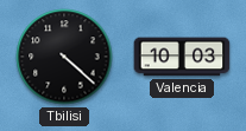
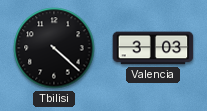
Valencia: 10:03 -> 3:03 (153, 48)
